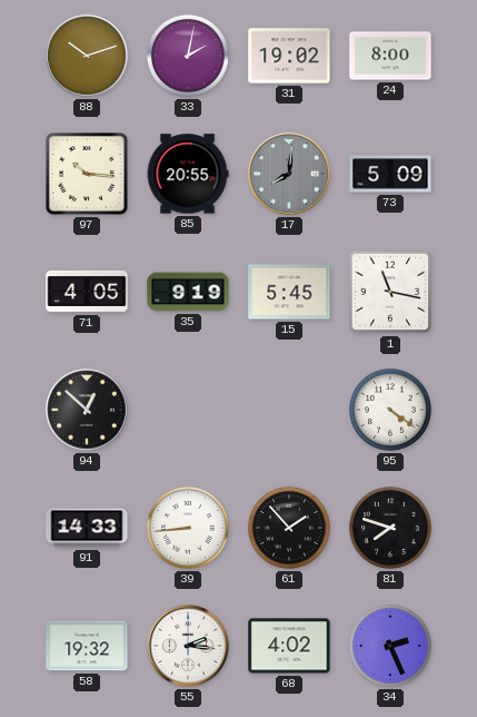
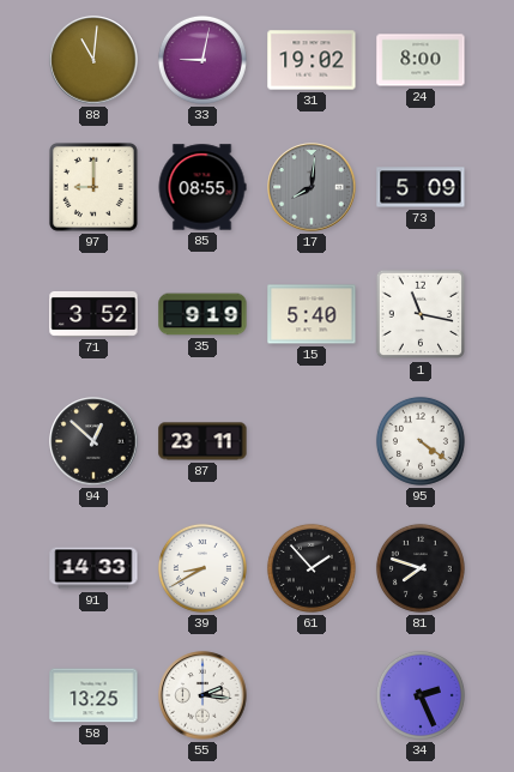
88: 10:12 -> 11:01 (93, 60)
33: 2:02 -> 9:02 (202, 60)
97: 10:16 -> 9:00 (93, 187)
85: 20:55 -> 08:55 (202, 187)
71: 4:05 -> 3:52 (93, 314)
15: 5:45 -> 5:40 (312, 314)
87: none -> 23:11 (202, 441)
39: 8:44 -> 8:40 (202, 568)
58: 19:32 -> 13:25 (93, 695)
68: 4:02 -> none (289, 646)
